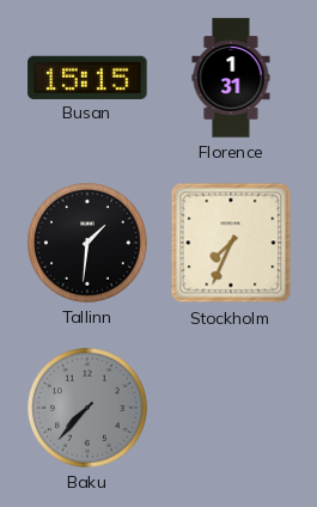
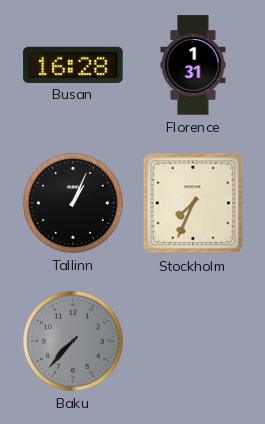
Busan: 15:15 -> 16:28 (73, 64)
Tallinn: 1:31 -> 1:04 (74, 204)
